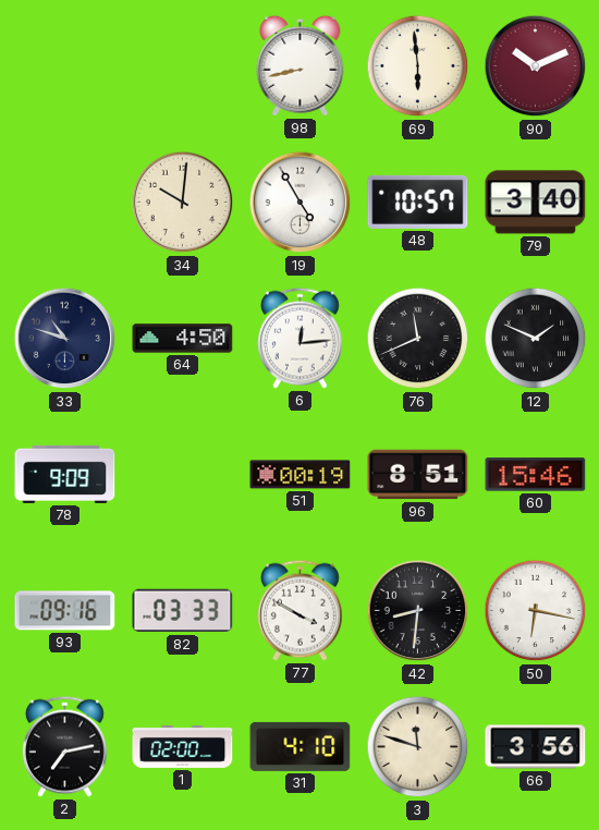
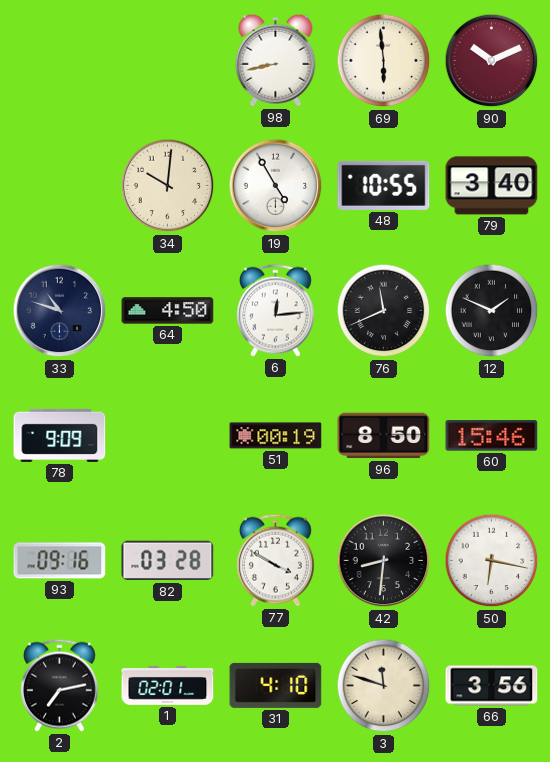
48: 10:57 -> 10:55 (384, 185)
96: 8:51 -> 8:50 (384, 436)
82: 03:33 -> 03:28 (168, 561)
1: 02:00 -> 02:01 (168, 685)
